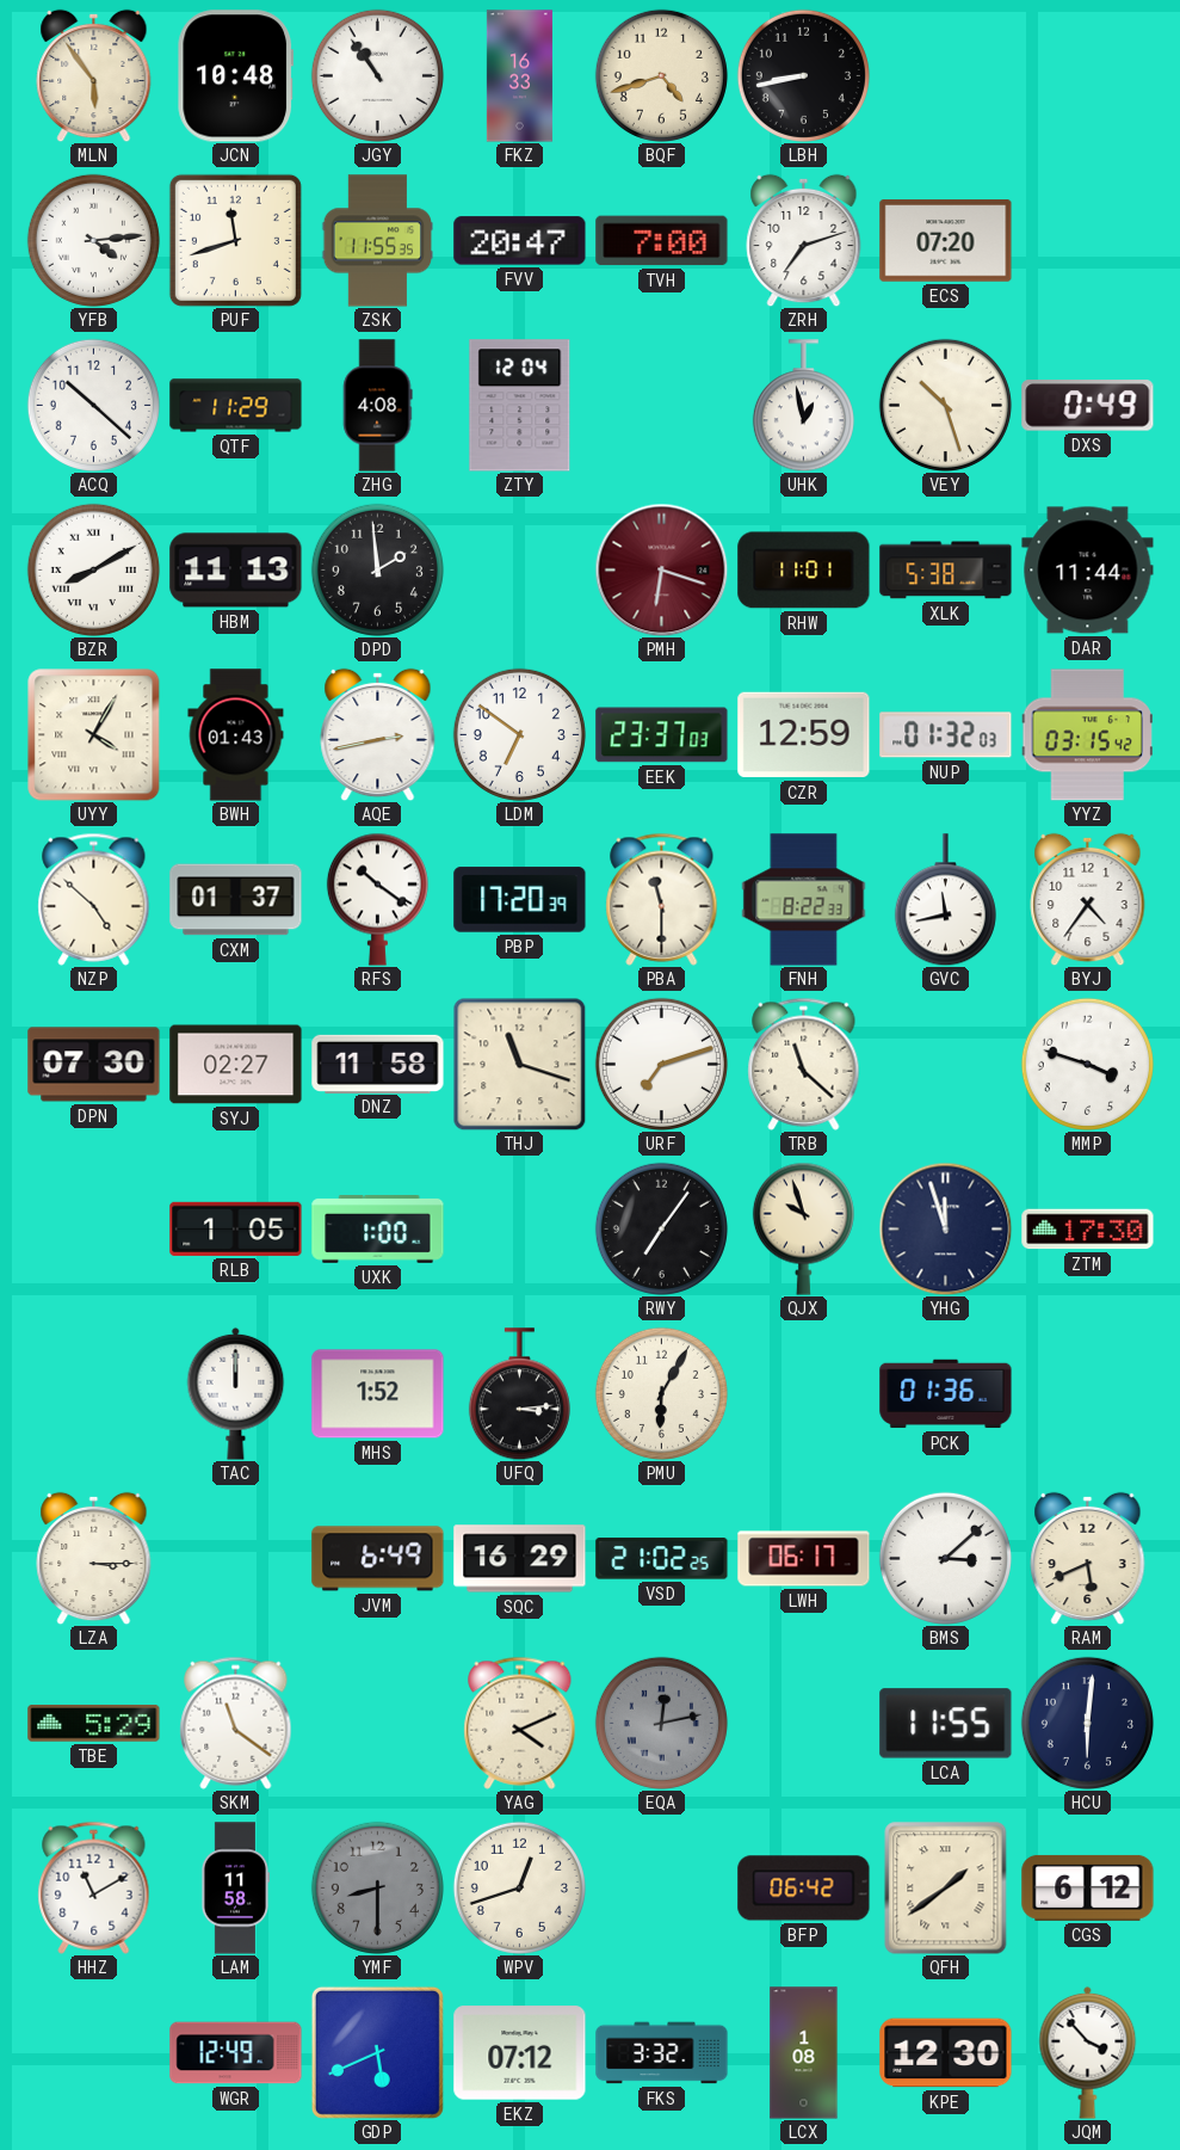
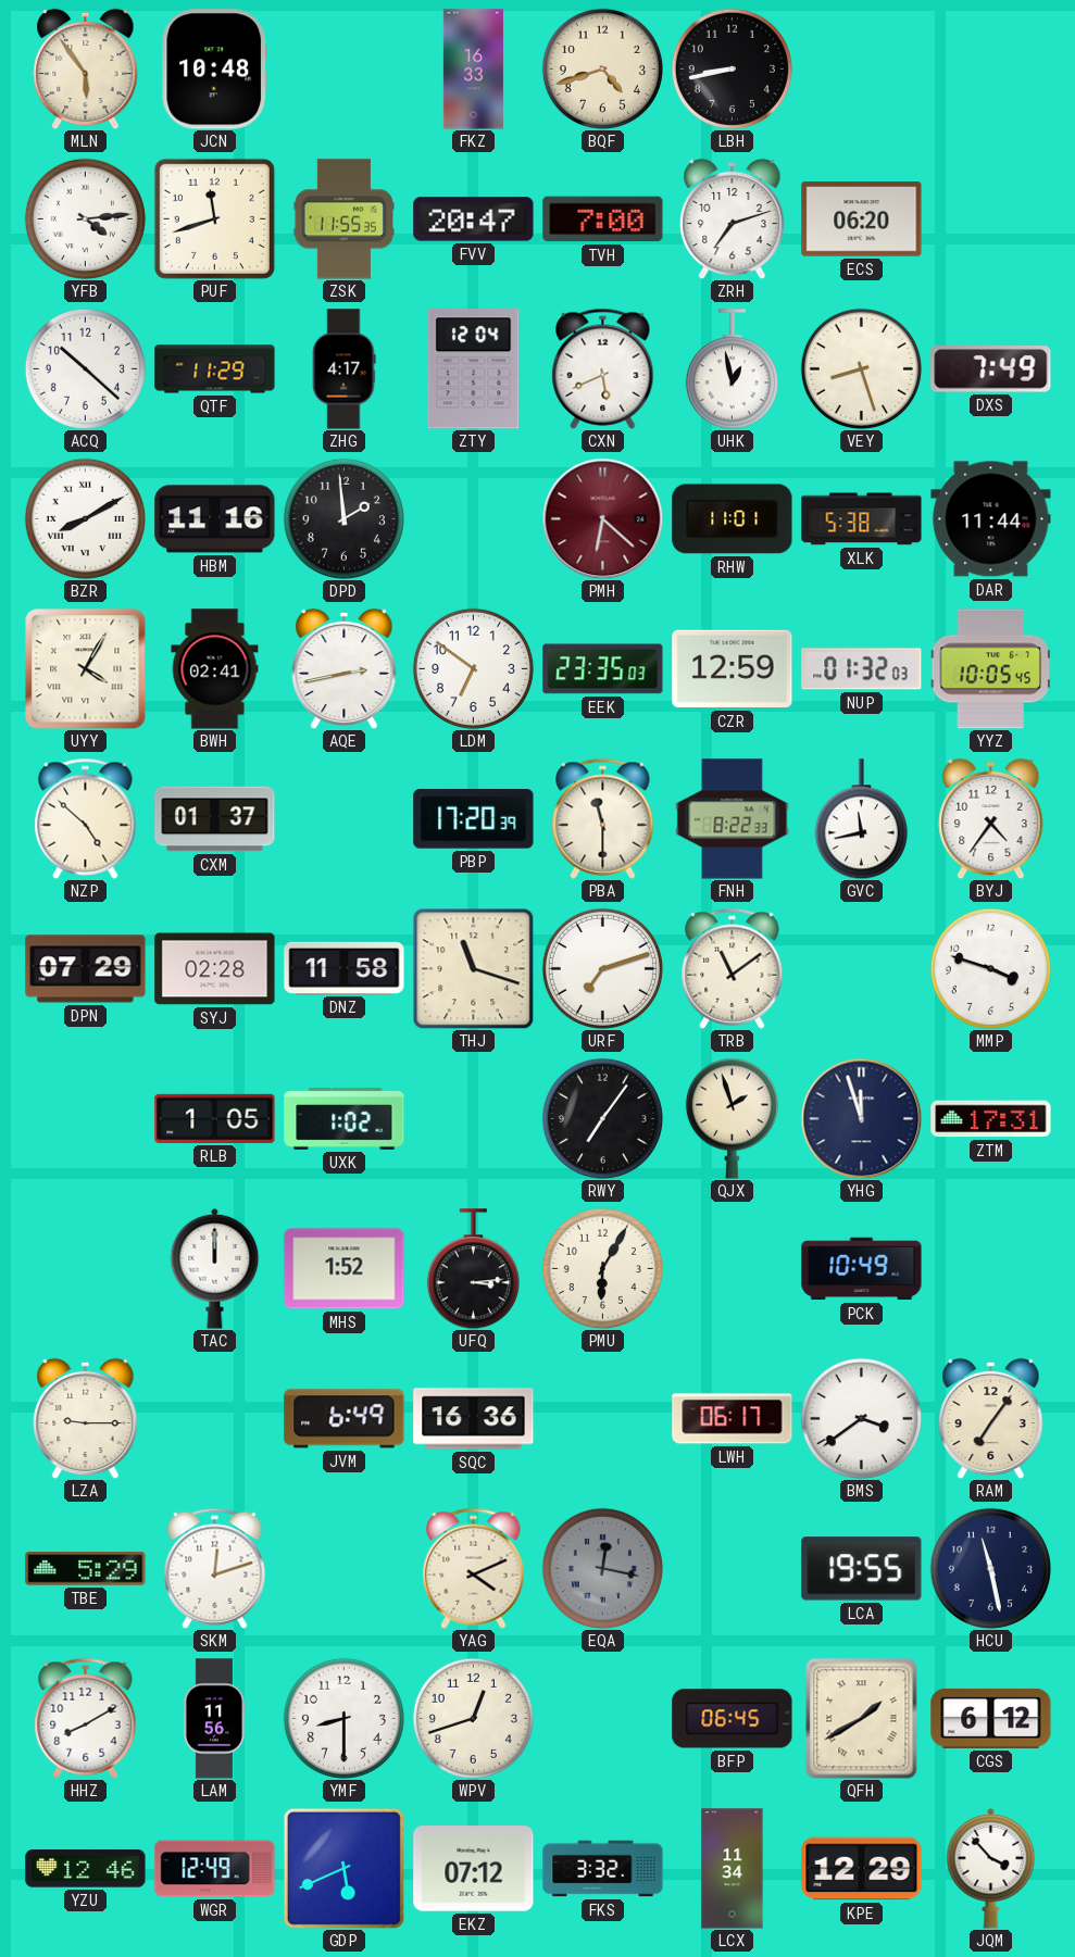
JGY: 10:54 -> none (377, 75)
ECS: 07:20 -> 06:20 (862, 219)
ZHG: 4:08 -> 4:17 (345, 369)
CXN: none -> 5:41 (603, 368)
VEY: 10:27 -> 8:27 (861, 368)
DXS: 0:49 -> 7:49 (991, 369)
HBM: 11:13 -> 11:16 (215, 519)
PMH: 6:18 -> 6:22 (602, 518)
BWH: 01:43 -> 02:41 (215, 669)
EEK: 23:37 -> 23:35 (603, 669)
YYZ: 03:15 -> 10:05 (990, 669)
RFS: 10:21 -> none (377, 899)
DPN: 07:30 -> 07:29 (86, 969)
SYJ: 02:27 -> 02:28 (215, 969)
TRB: 11:22 -> 11:09 (733, 968)
UXK: 1:00 -> 1:02 (345, 1119)
QJX: 9:57 -> 1:57 (732, 1118)
ZTM: 17:30 -> 17:31 (991, 1119)
PCK: 01:36 -> 10:49 (862, 1269)
LZA: 3:15 -> 9:15 (86, 1418)
SQC: 16:29 -> 16:36 (474, 1419)
VSD: 21:02 -> none (662, 1559)
BMS: 3:08 -> 3:39 (861, 1418)
RAM: 5:41 -> 7:06 (991, 1418)
SKM: 11:21 -> 12:12 (215, 1568)
EQA: 12:13 -> 12:17 (602, 1568)
LCA: 11:55 -> 19:55 (862, 1569)
HCU: 6:01 -> 11:28 (990, 1568)
HHZ: 11:10 -> 8:10 (86, 1718)
LAM: 11:58 -> 11:56 (214, 1719)
YMF dial: grey -> white (343, 1718)
BFP: 06:42 -> 06:45 (733, 1719)
QFH: 1:39 -> 1:40 (862, 1719)
YZU: none -> 12:46 (86, 1869)
LCX: 1:08 -> 11:34 (733, 1869)
KPE: 12:30 -> 12:29 (862, 1869)
